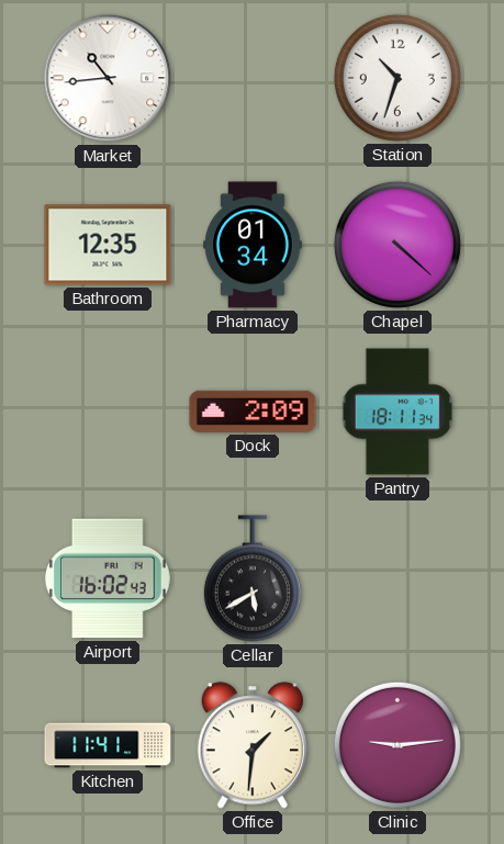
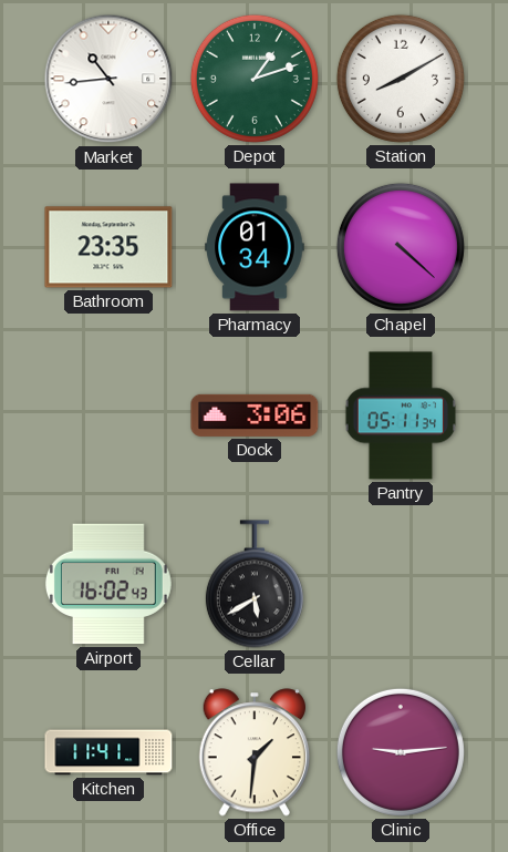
Depot: none -> 1:12 (255, 79)
Station: 10:33 -> 8:10 (401, 79)
Bathroom: 12:35 -> 23:35 (108, 247)
Dock: 2:09 -> 3:06 (255, 415)
Pantry: 18:11 -> 05:11 (401, 415)
